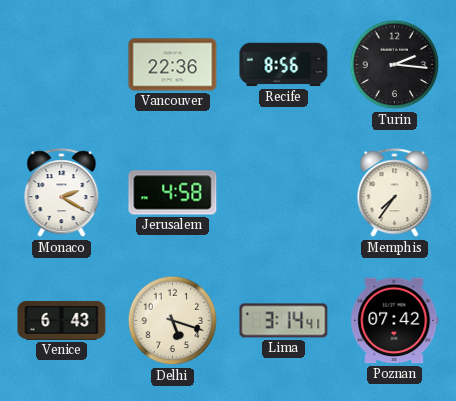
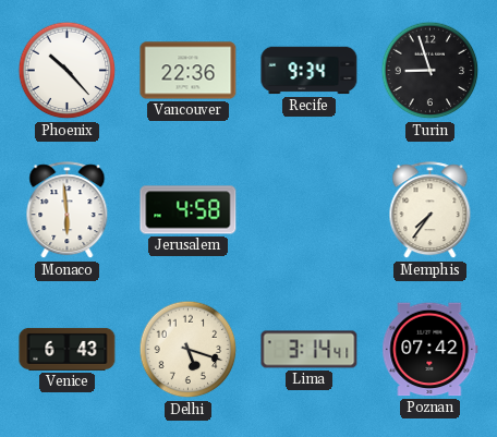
Phoenix: none -> 10:23 (68, 71)
Recife: 8:56 -> 9:34 (310, 71)
Turin: 2:16 -> 8:57 (431, 71)
Monaco: 2:20 -> 5:59 (68, 210)
